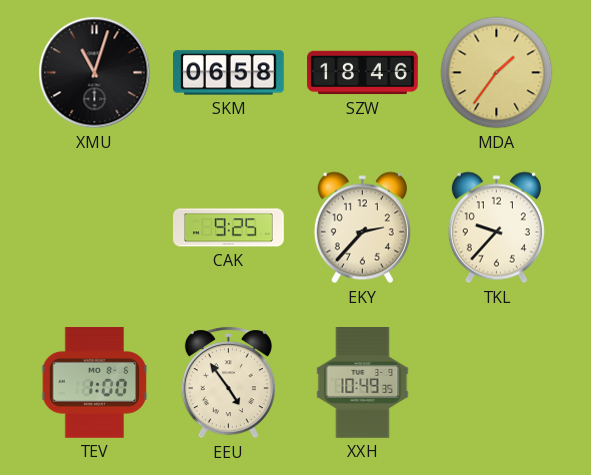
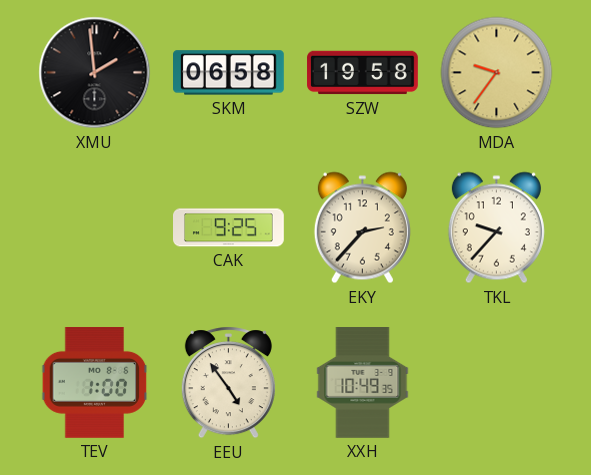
XMU: 11:03 -> 1:59 (95, 73)
SZW: 18:46 -> 19:58 (363, 73)
MDA: 1:36 -> 9:36 (497, 73)
